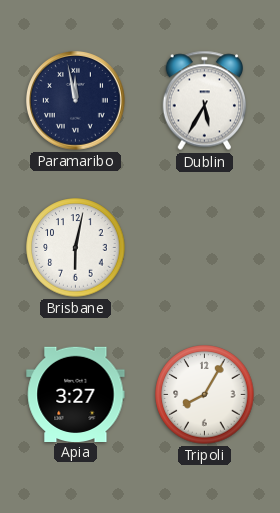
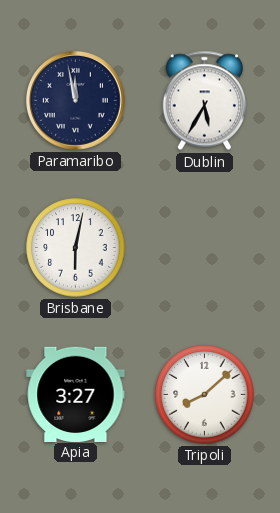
Tripoli: 8:05 -> 8:08 (205, 395)
